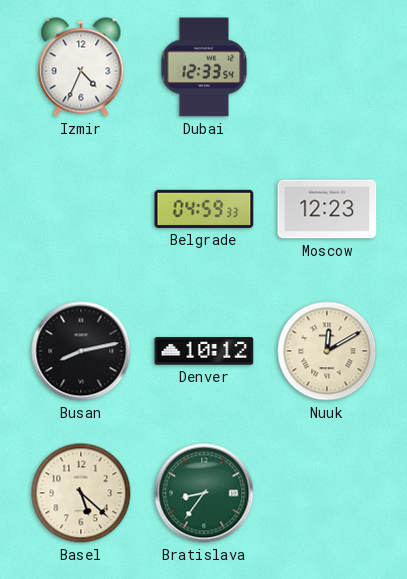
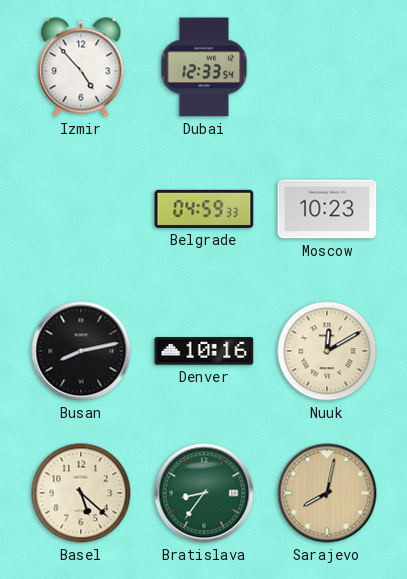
Izmir: 4:34 -> 4:53 (81, 67)
Moscow: 12:23 -> 10:23 (327, 209)
Denver: 10:12 -> 10:16 (204, 351)
Sarajevo: none -> 8:02 (327, 493)
